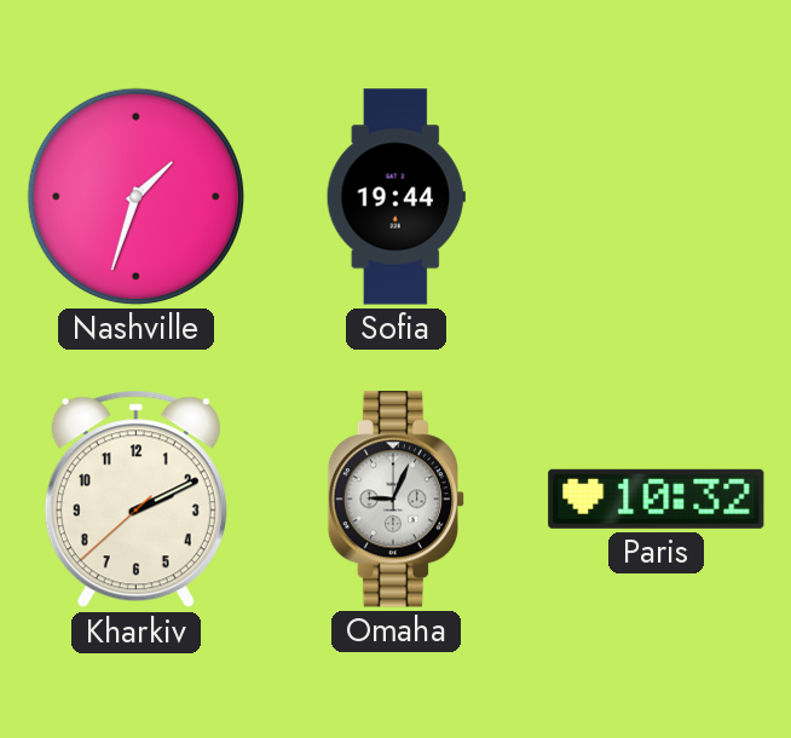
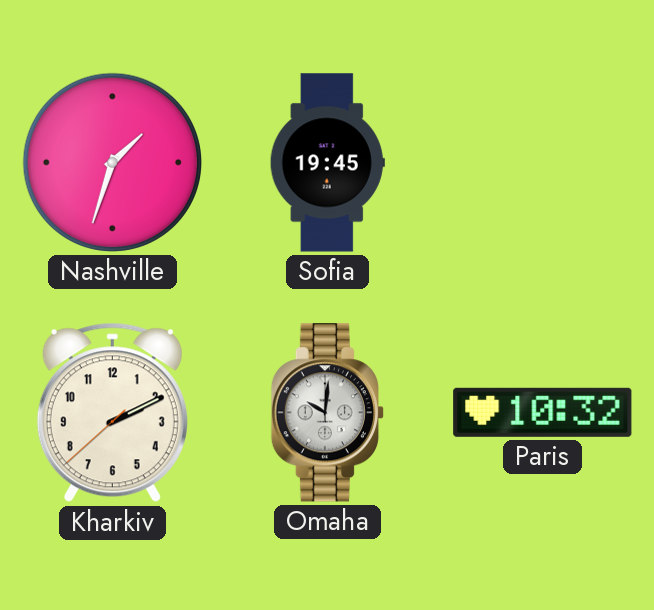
Sofia: 19:44 -> 19:45 (327, 163)
Omaha: 9:04 -> 10:01 (327, 413)
